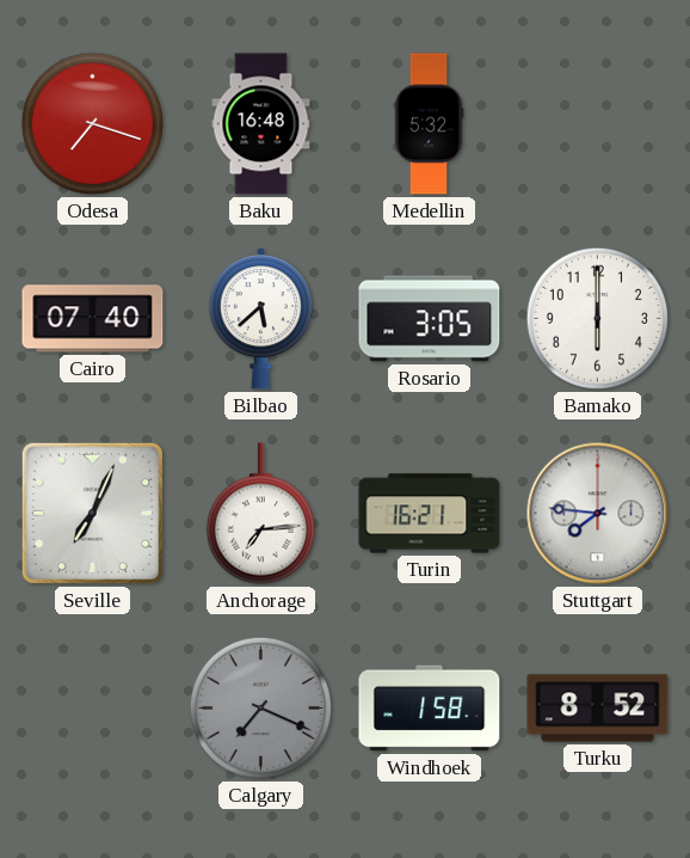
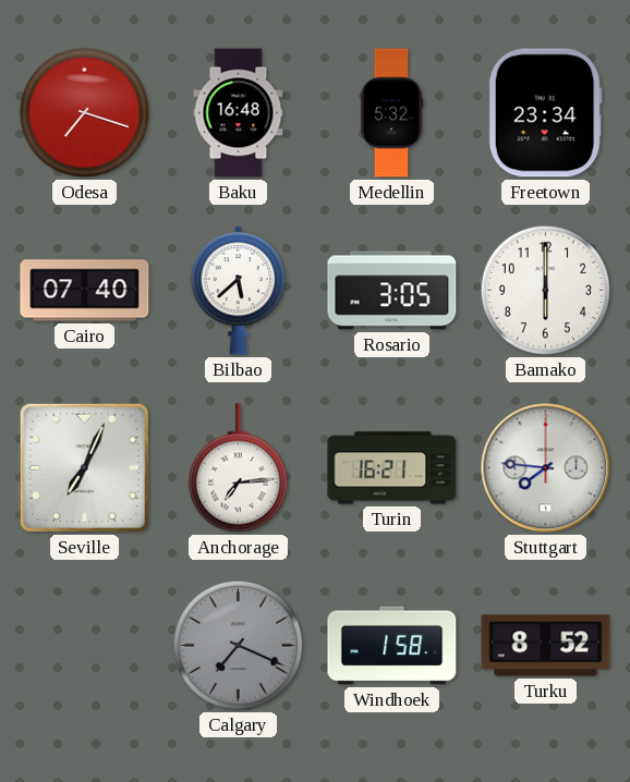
Freetown: none -> 23:34 (545, 113)
